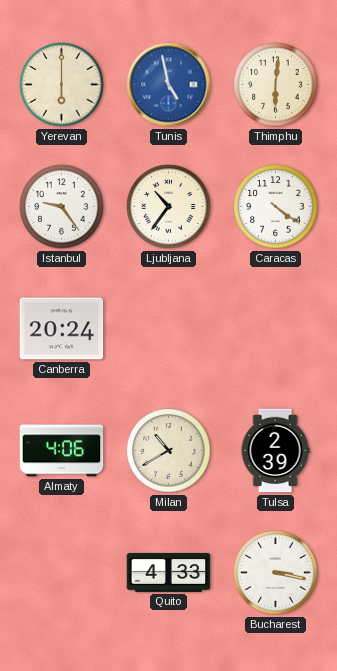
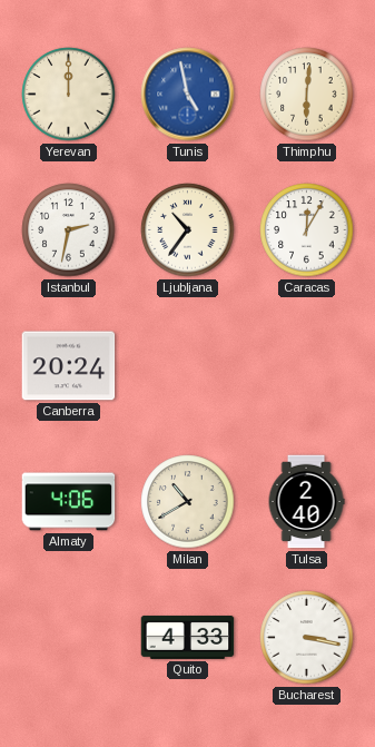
Yerevan: 6:00 -> 12:00 (69, 95)
Istanbul: 9:24 -> 2:32 (69, 230)
Caracas: 4:21 -> 12:05 (307, 230)
Tulsa: 2:39 -> 2:40 (306, 502)
